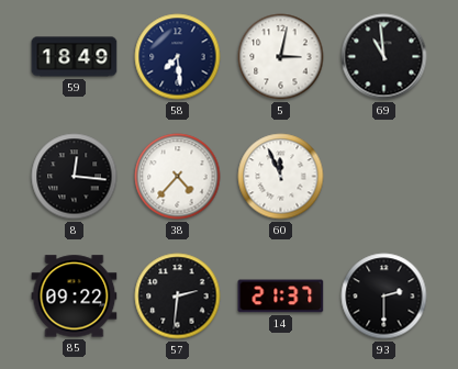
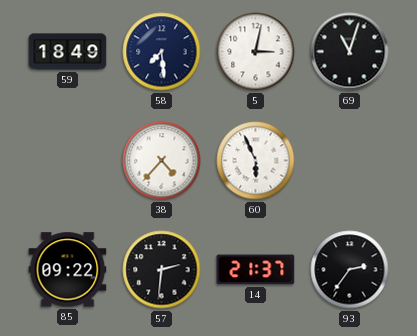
69: 10:59 -> 11:03 (350, 52)
8: 12:16 -> none (75, 177)
60: 11:56 -> 5:56 (256, 161)
93: 2:30 -> 2:36 (350, 270)
